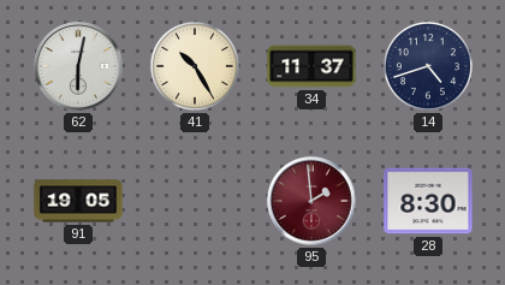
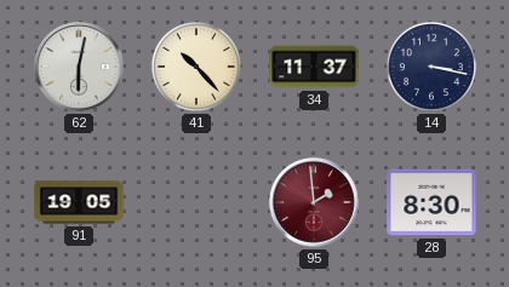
41: 10:25 -> 10:23 (196, 67)
14: 4:42 -> 3:17 (431, 67)
